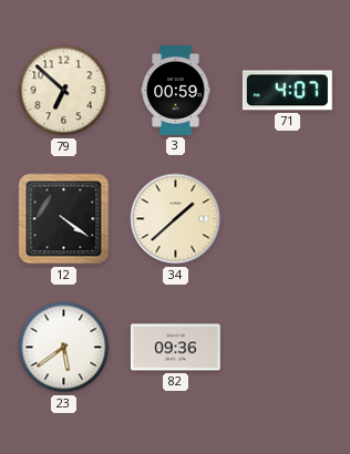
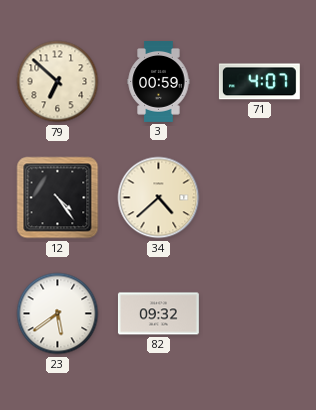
12: 4:21 -> 4:24 (58, 198)
34: 1:38 -> 4:38 (159, 198)
82: 09:36 -> 09:32 (158, 314)
